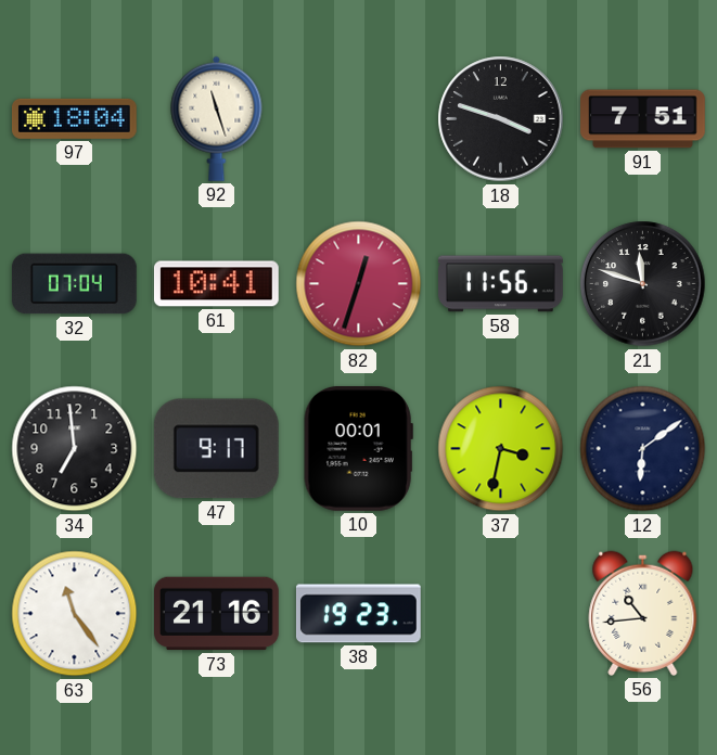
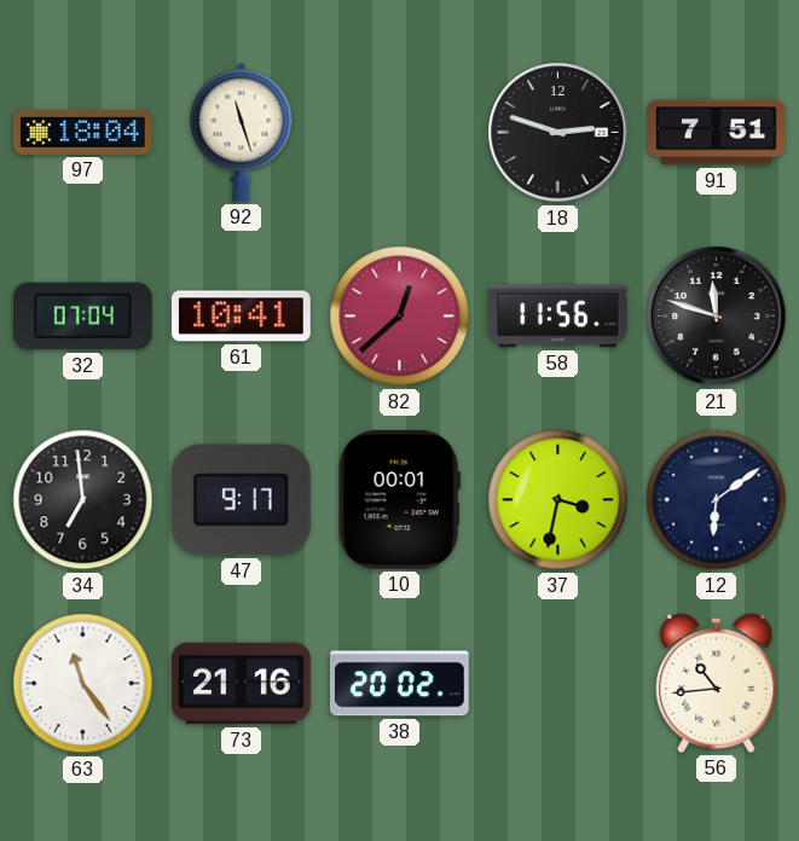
18: 3:48 -> 2:48 (558, 133)
82: 12:33 -> 12:38 (400, 317)
38: 19:23 -> 20:02 (399, 684)
